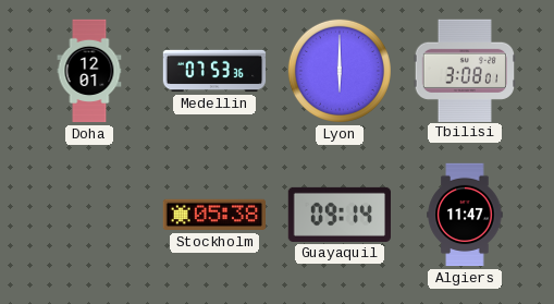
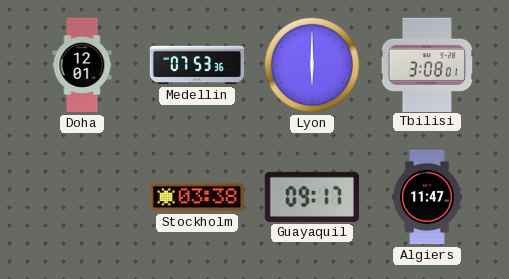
Stockholm: 05:38 -> 03:38 (196, 197)
Guayaquil: 09:14 -> 09:17 (311, 197)
